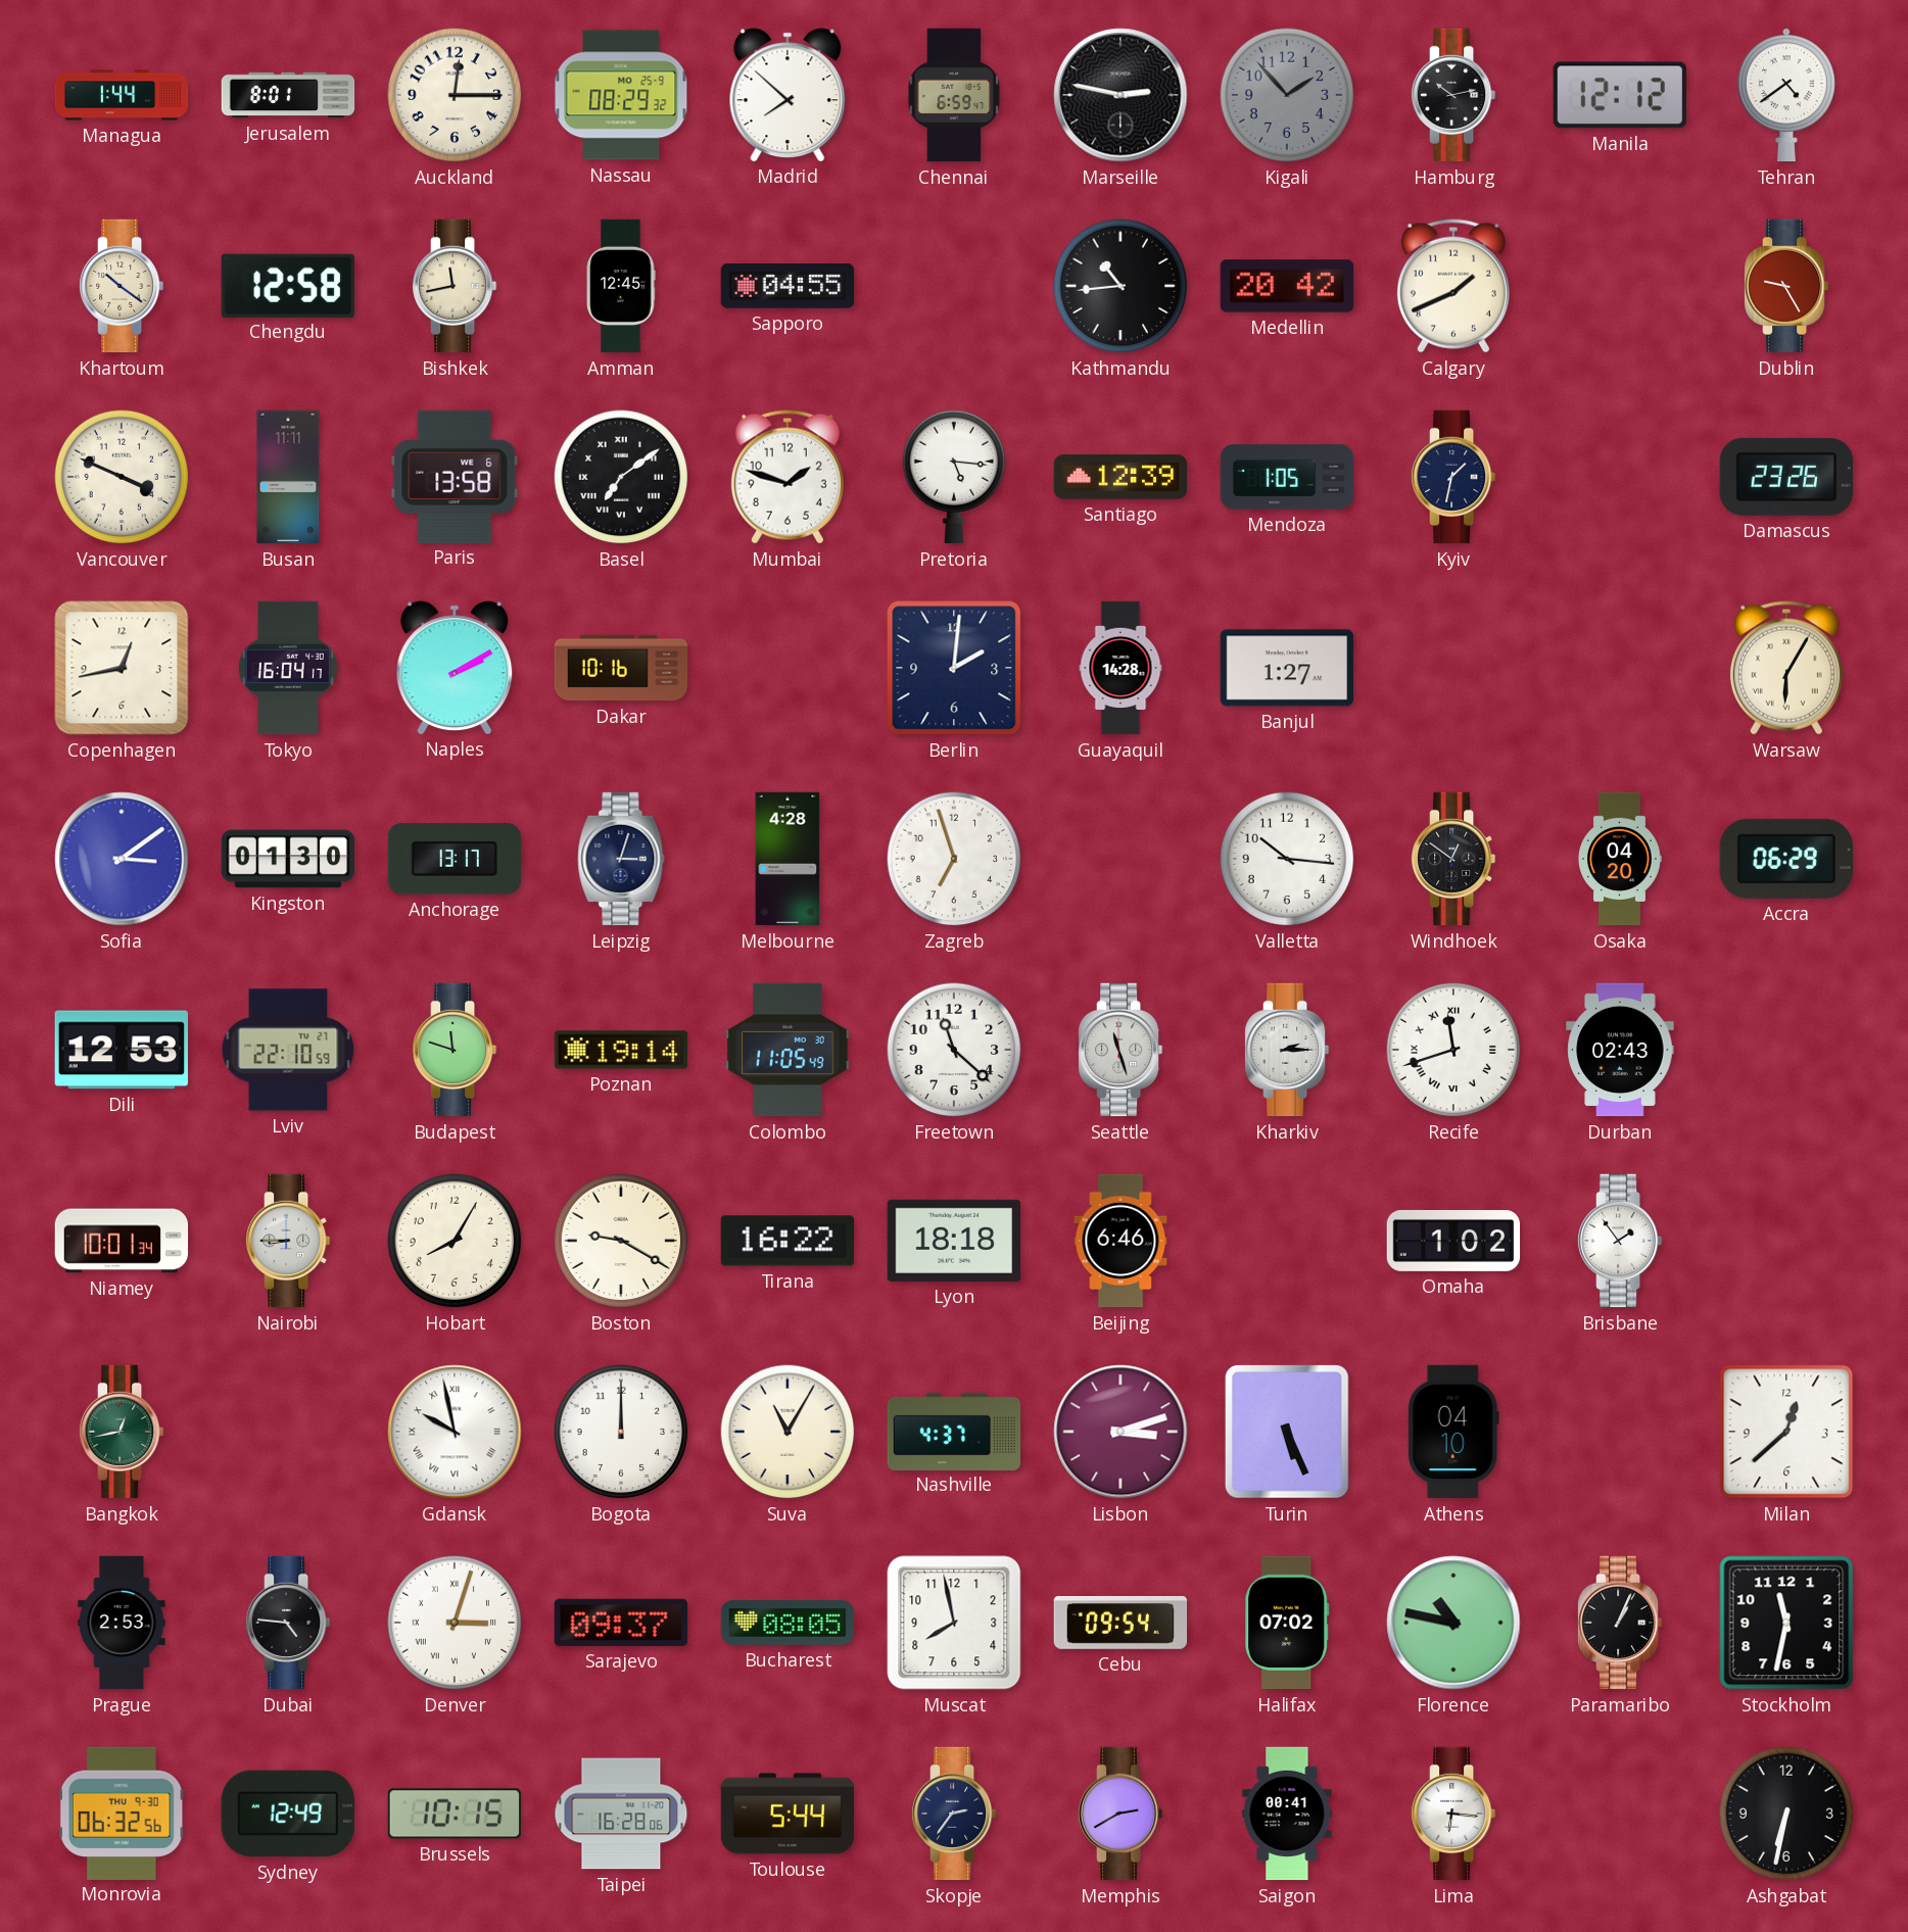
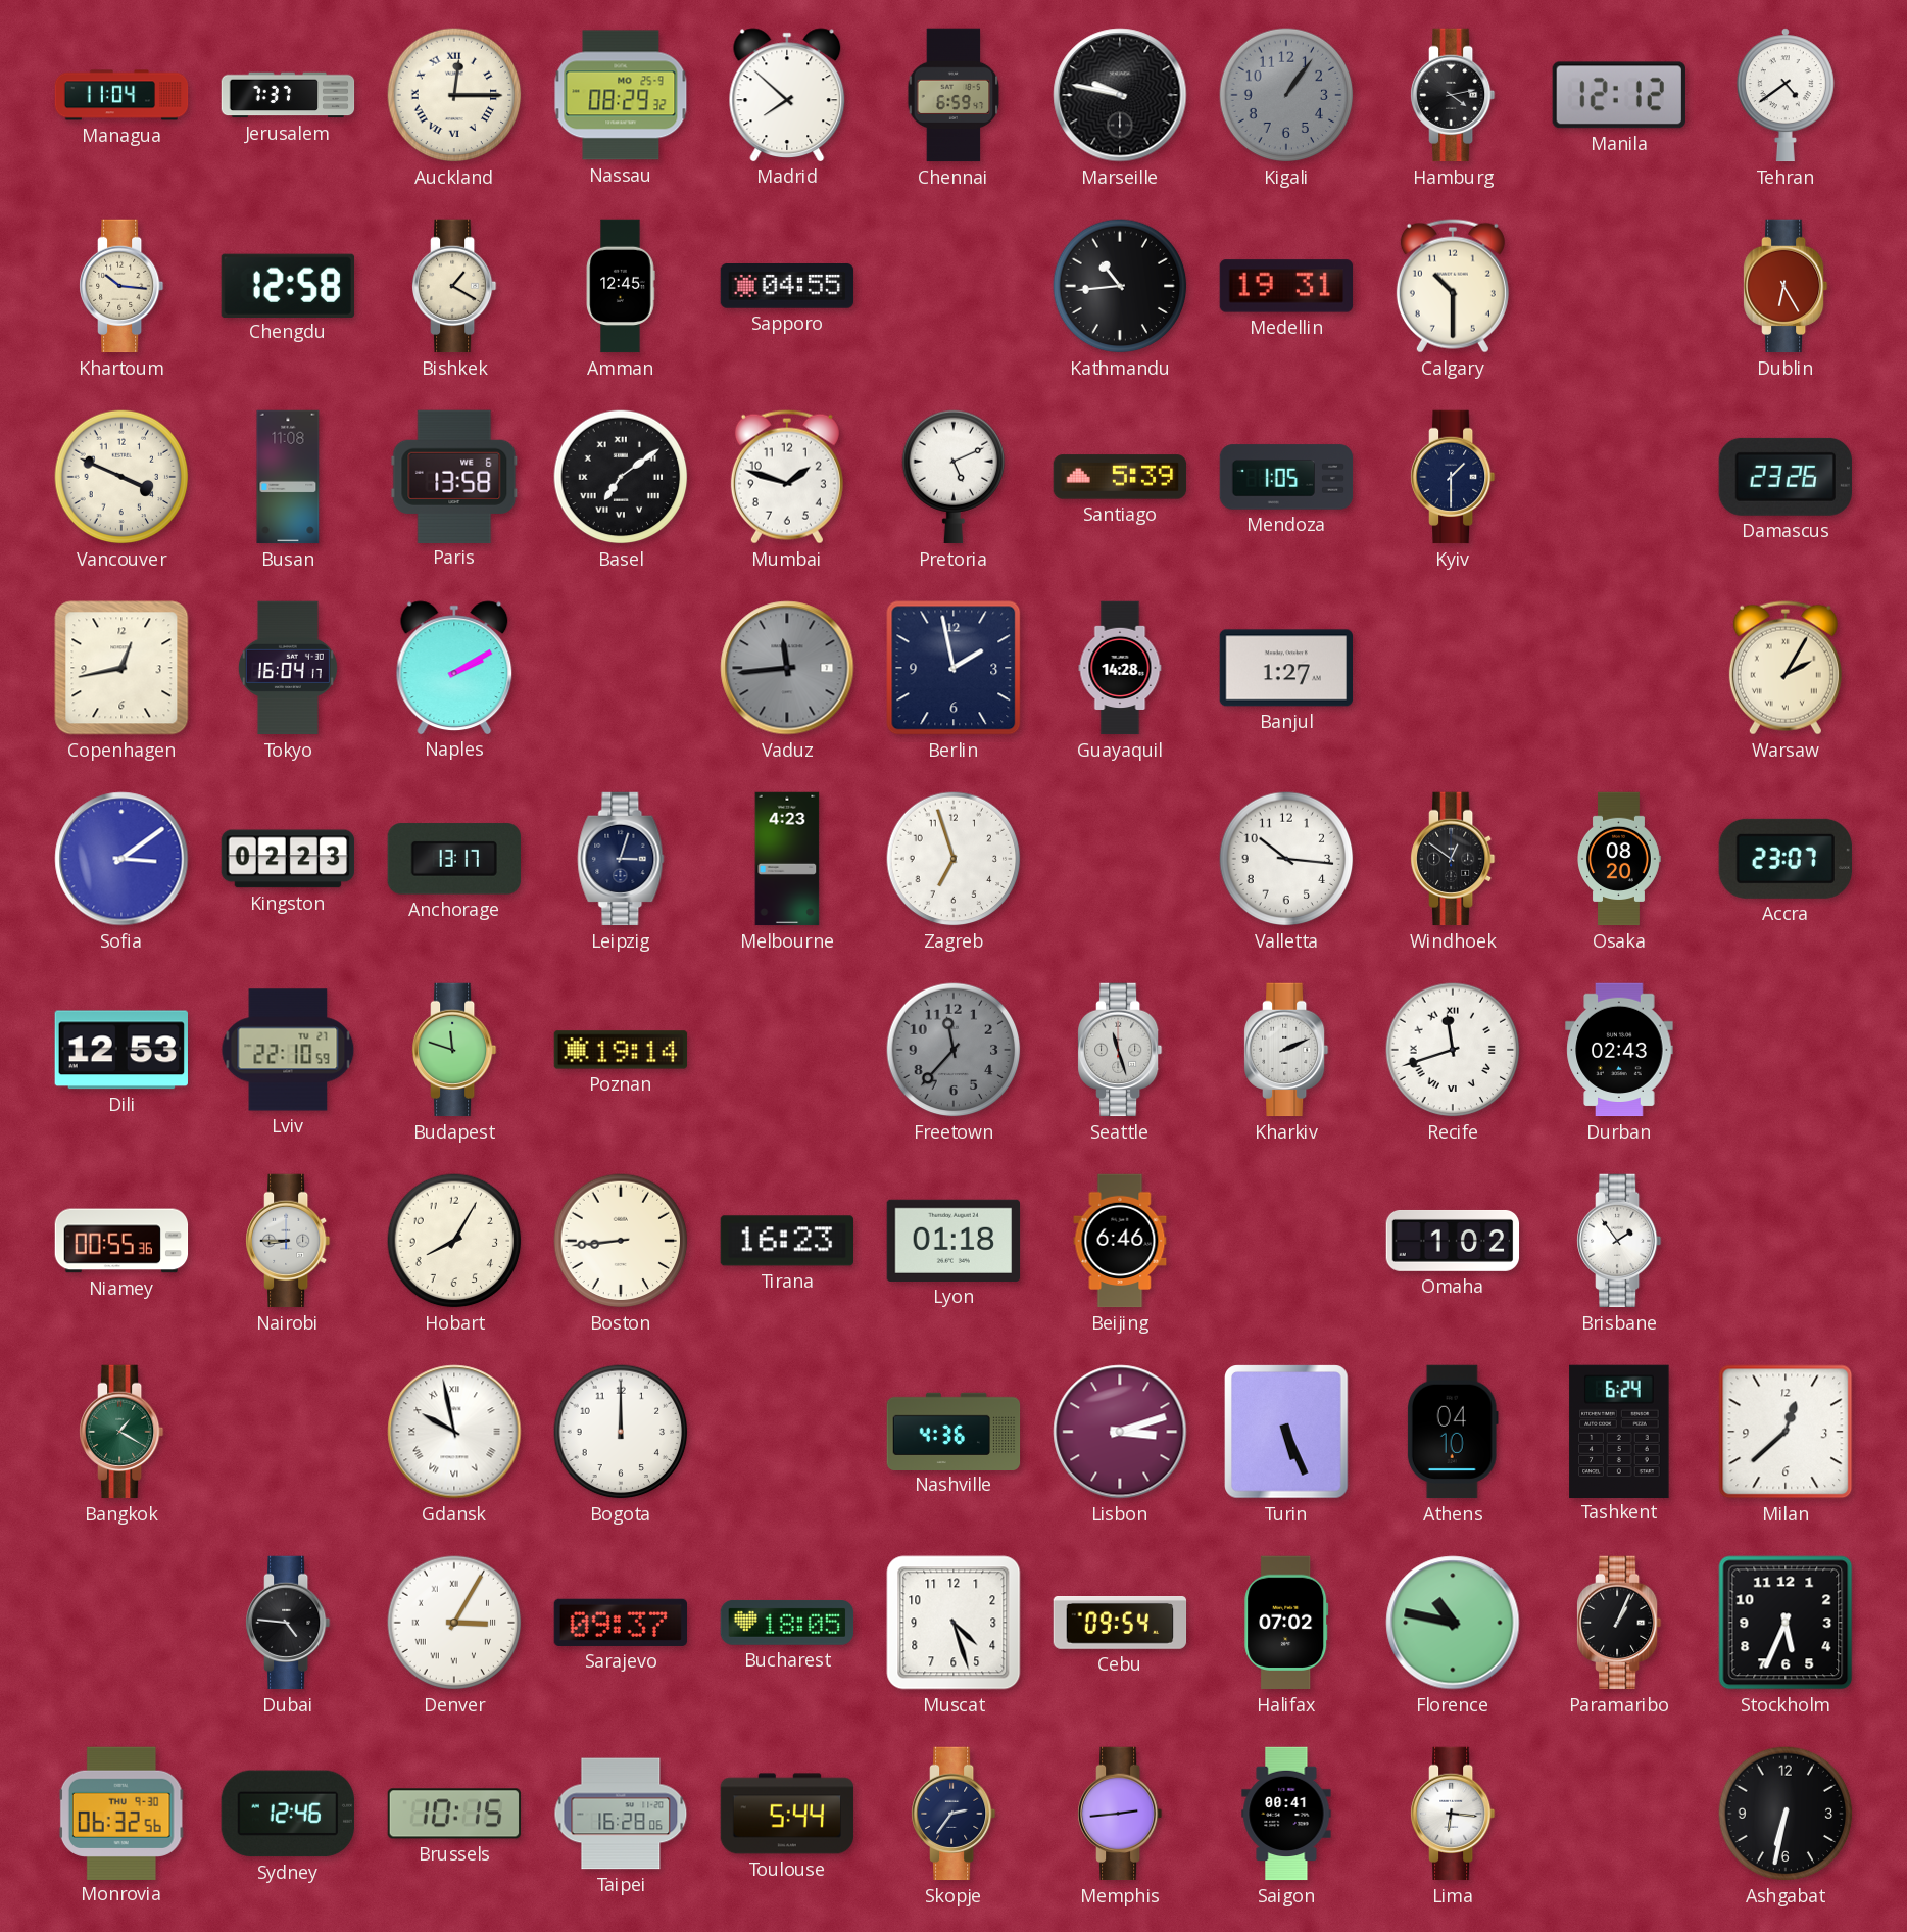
Managua: 1:44 -> 11:04 (121, 95)
Jerusalem: 8:01 -> 7:37 (288, 95)
Auckland numerals: Arabic -> Roman (454, 95)
Marseille: 2:47 -> 9:47 (1120, 95)
Kigali: 1:53 -> 1:06 (1286, 95)
Hamburg: 10:13 -> 4:13 (1454, 95)
Khartoum: 10:21 -> 10:16 (123, 286)
Bishkek: 11:43 -> 1:20 (455, 286)
Medellin: 20:42 -> 19:31 (1286, 286)
Calgary: 1:41 -> 10:30 (1453, 286)
Dublin: 9:25 -> 6:25 (1787, 286)
Busan: 11:11 -> 11:08 (288, 477)
Pretoria: 5:16 -> 5:11 (953, 477)
Santiago: 12:39 -> 5:39 (1120, 477)
Kyiv: 1:32 -> 1:30 (1454, 477)
Dakar: 10:16 -> none (621, 668)
Vaduz: none -> 11:44 (787, 668)
Berlin: 2:01 -> 1:58 (953, 668)
Warsaw: 6:05 -> 2:05 (1786, 668)
Kingston: 01:30 -> 02:23 (288, 859)
Melbourne: 4:28 -> 4:23 (787, 859)
Osaka: 04:20 -> 08:20 (1619, 859)
Accra: 06:29 -> 23:07 (1786, 859)
Colombo: 11:05 -> none (788, 1050)
Freetown: 11:22 -> 11:37 (953, 1050)
Freetown dial: white -> grey (953, 1050)
Kharkiv: 2:15 -> 2:11 (1287, 1050)
Niamey: 10:01 -> 00:55 (121, 1241)
Boston: 9:20 -> 8:44 (621, 1241)
Tirana: 16:22 -> 16:23 (786, 1241)
Lyon: 18:18 -> 01:18 (953, 1241)
Bangkok: 12:43 -> 1:20 (123, 1432)
Suva: 11:05 -> none (788, 1432)
Nashville: 4:37 -> 4:36 (953, 1431)
Tashkent: none -> 6:24 (1619, 1431)
Prague: 2:53 -> none (122, 1623)
Denver: 3:03 -> 3:05 (454, 1623)
Bucharest: 08:05 -> 18:05 (787, 1623)
Muscat: 7:58 -> 4:27 (953, 1623)
Stockholm: 11:32 -> 5:34 (1786, 1623)
Sydney: 12:49 -> 12:46 (287, 1814)
Memphis: 2:40 -> 2:44 (1121, 1814)
